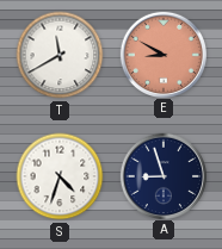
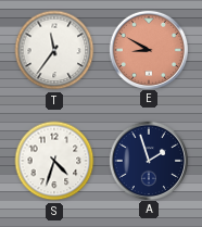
T: 11:40 -> 11:36 (54, 50)
A: 8:57 -> 1:57 (148, 160)
